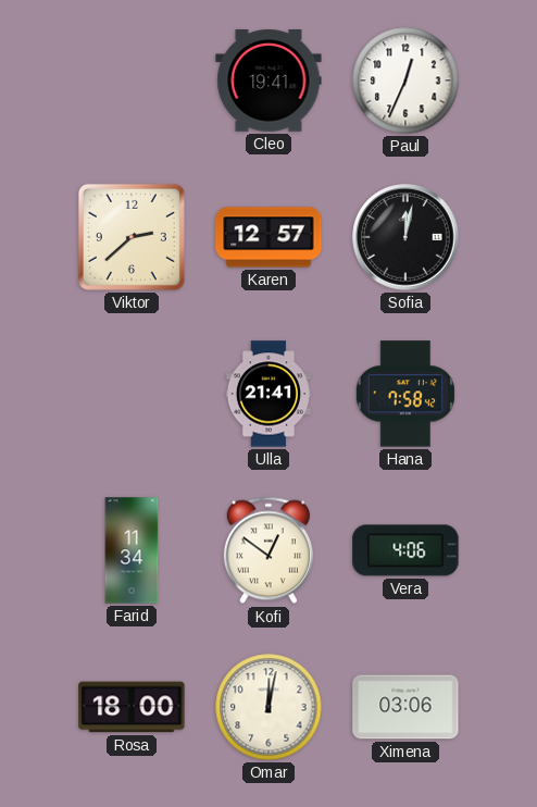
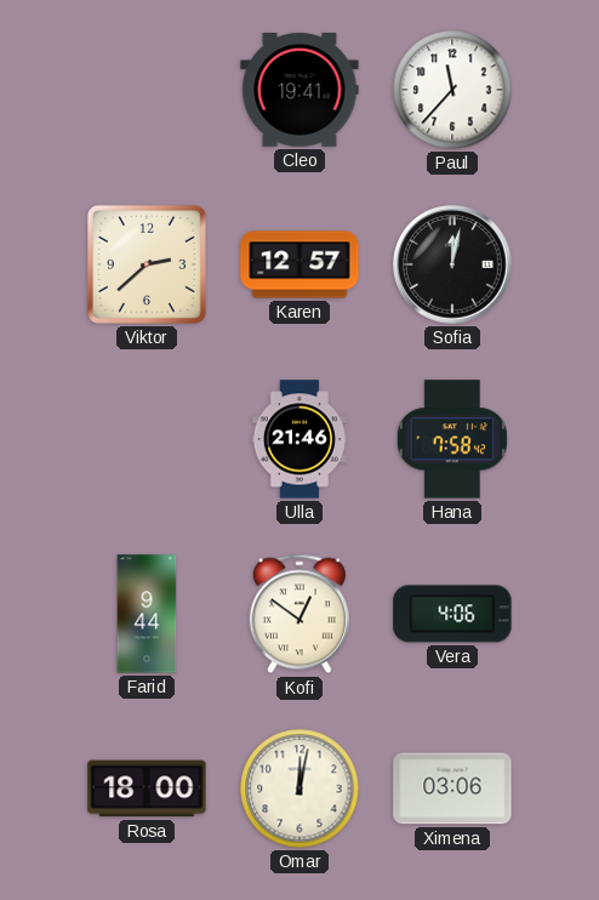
Paul: 12:34 -> 11:37 (452, 90)
Ulla: 21:41 -> 21:46 (299, 439)
Farid: 11:34 -> 9:44 (147, 614)
